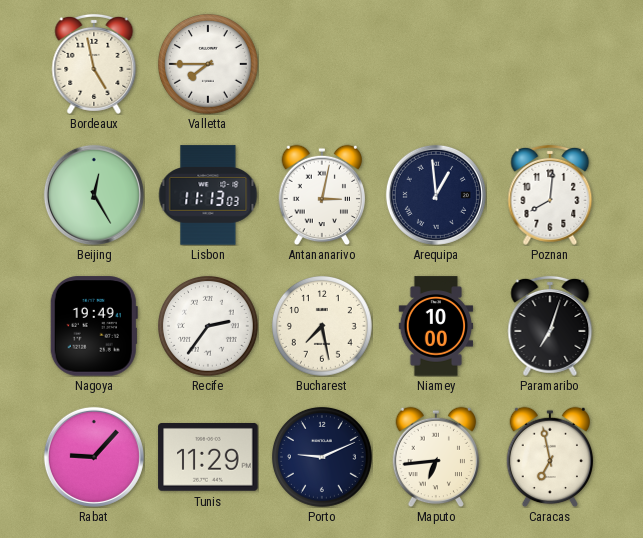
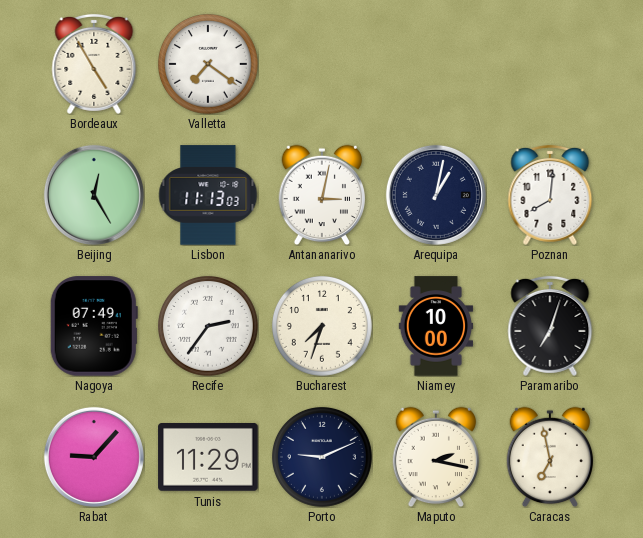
Bordeaux: 4:58 -> 4:55 (94, 64)
Valletta: 7:45 -> 7:21 (208, 64)
Arequipa: 12:59 -> 1:02 (436, 195)
Nagoya: 19:49 -> 07:49 (94, 326)
Bucharest: 7:28 -> 7:33 (322, 326)
Maputo: 6:44 -> 2:17 (436, 457)
